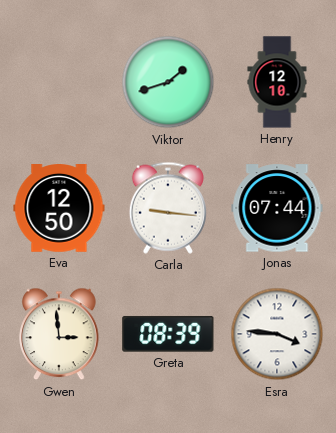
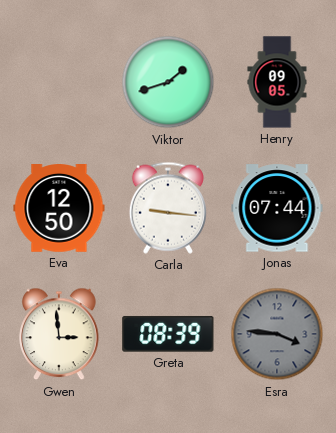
Henry: 12:10 -> 09:05 (277, 82)
Esra dial: white -> grey (277, 334)
